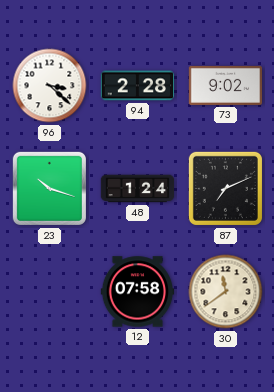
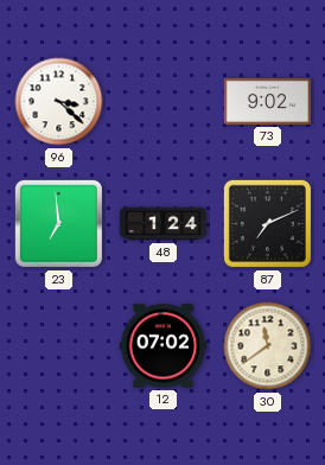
94: 2:28 -> none (138, 86)
23: 10:18 -> 6:59 (58, 223)
12: 07:58 -> 07:02 (164, 346)
